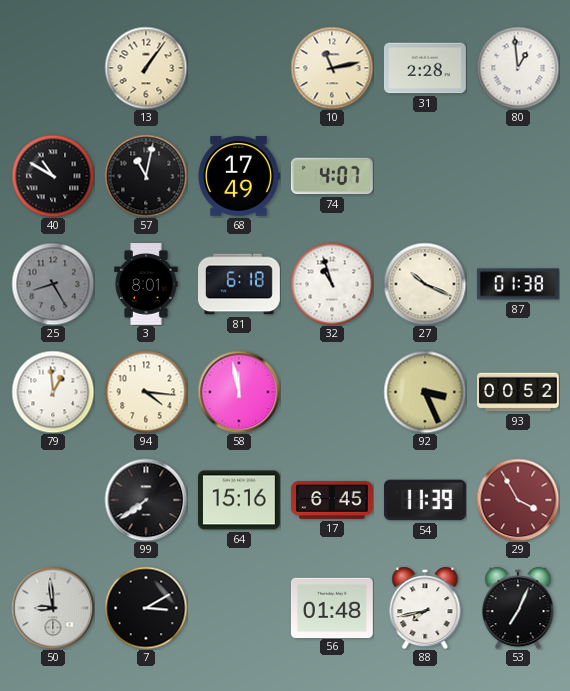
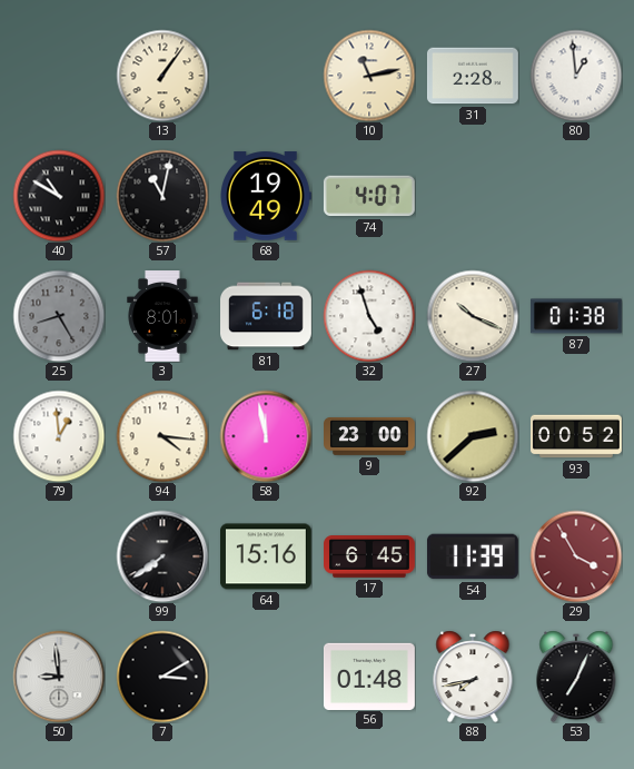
68: 17:49 -> 19:49 (266, 196)
32: 10:57 -> 4:57 (369, 316)
9: none -> 23:00 (370, 437)
92: 3:26 -> 2:38 (473, 436)
